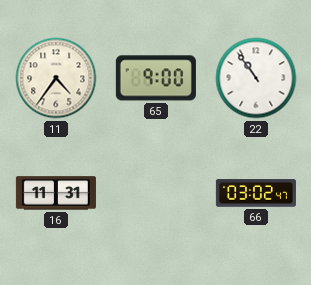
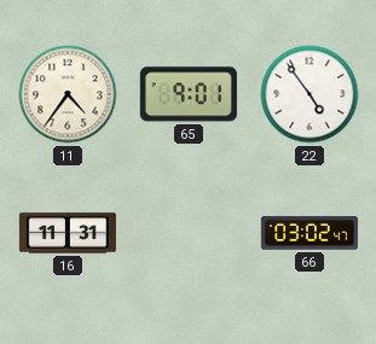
65: 9:00 -> 9:01 (189, 94)
22: 10:54 -> 4:54 (310, 94)
